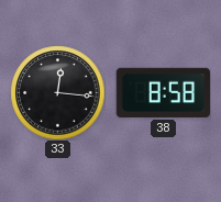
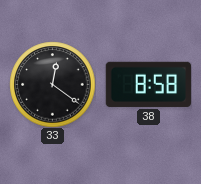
33: 12:16 -> 12:21 (52, 84)
